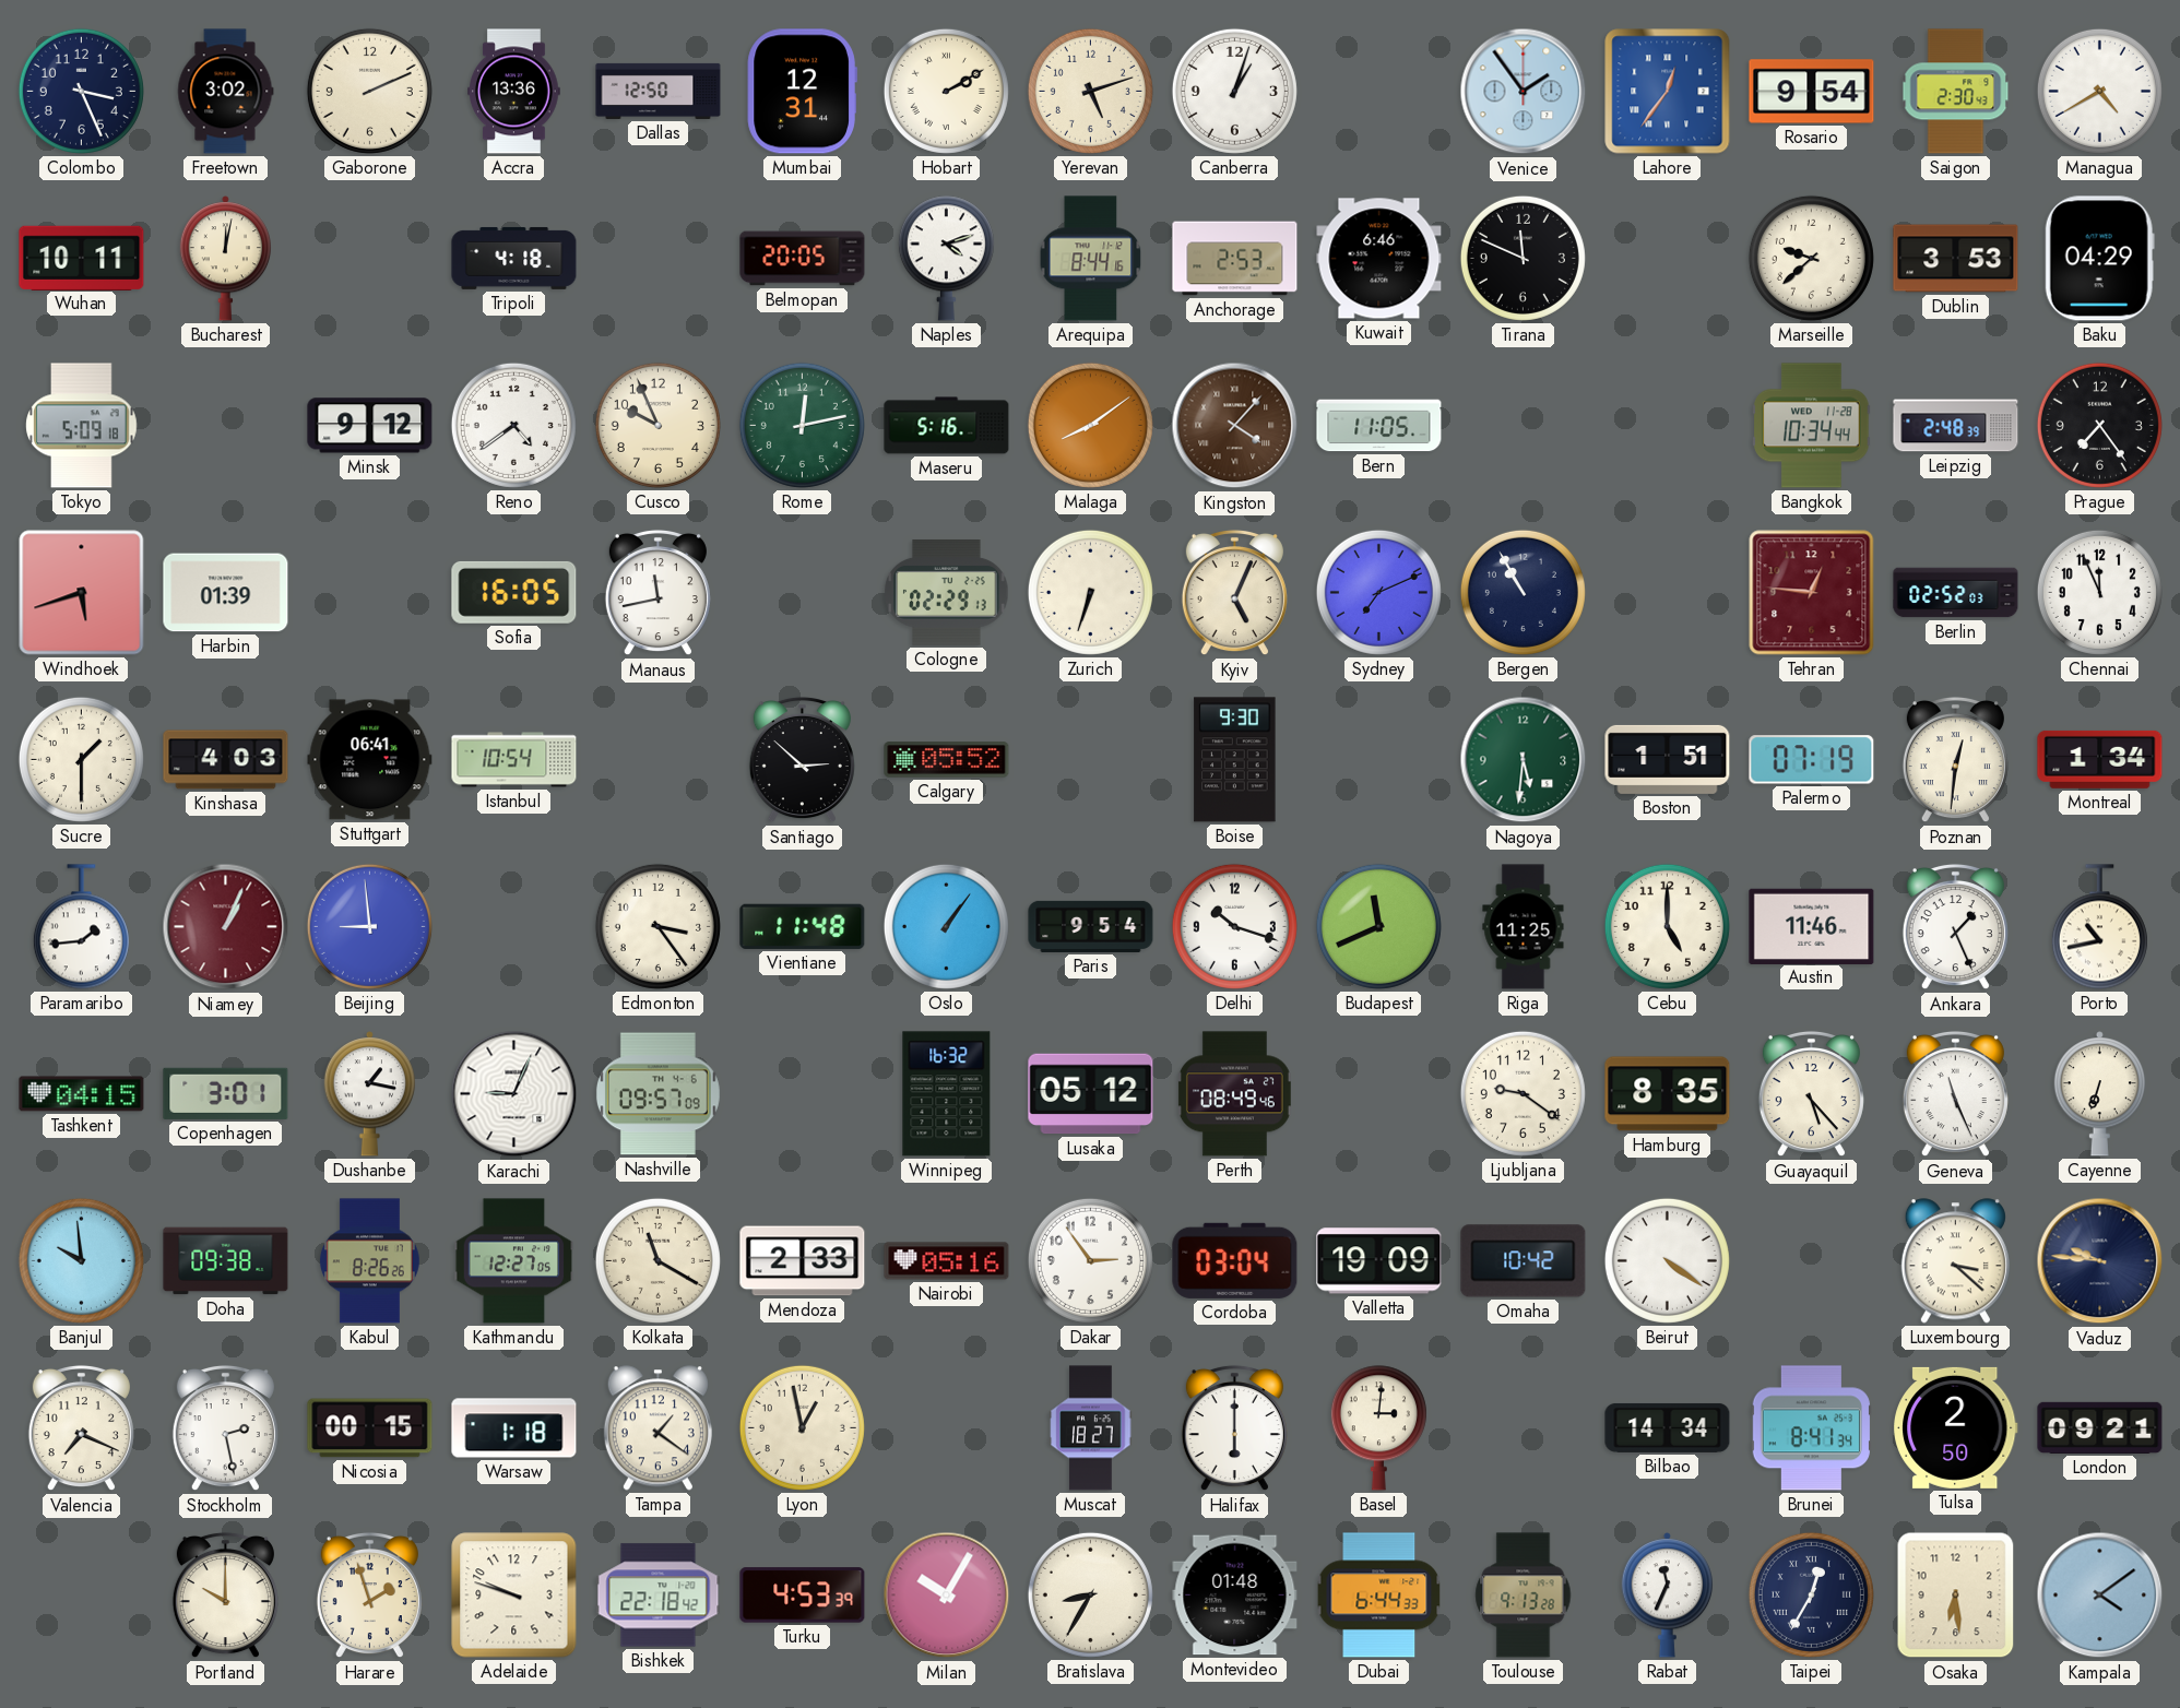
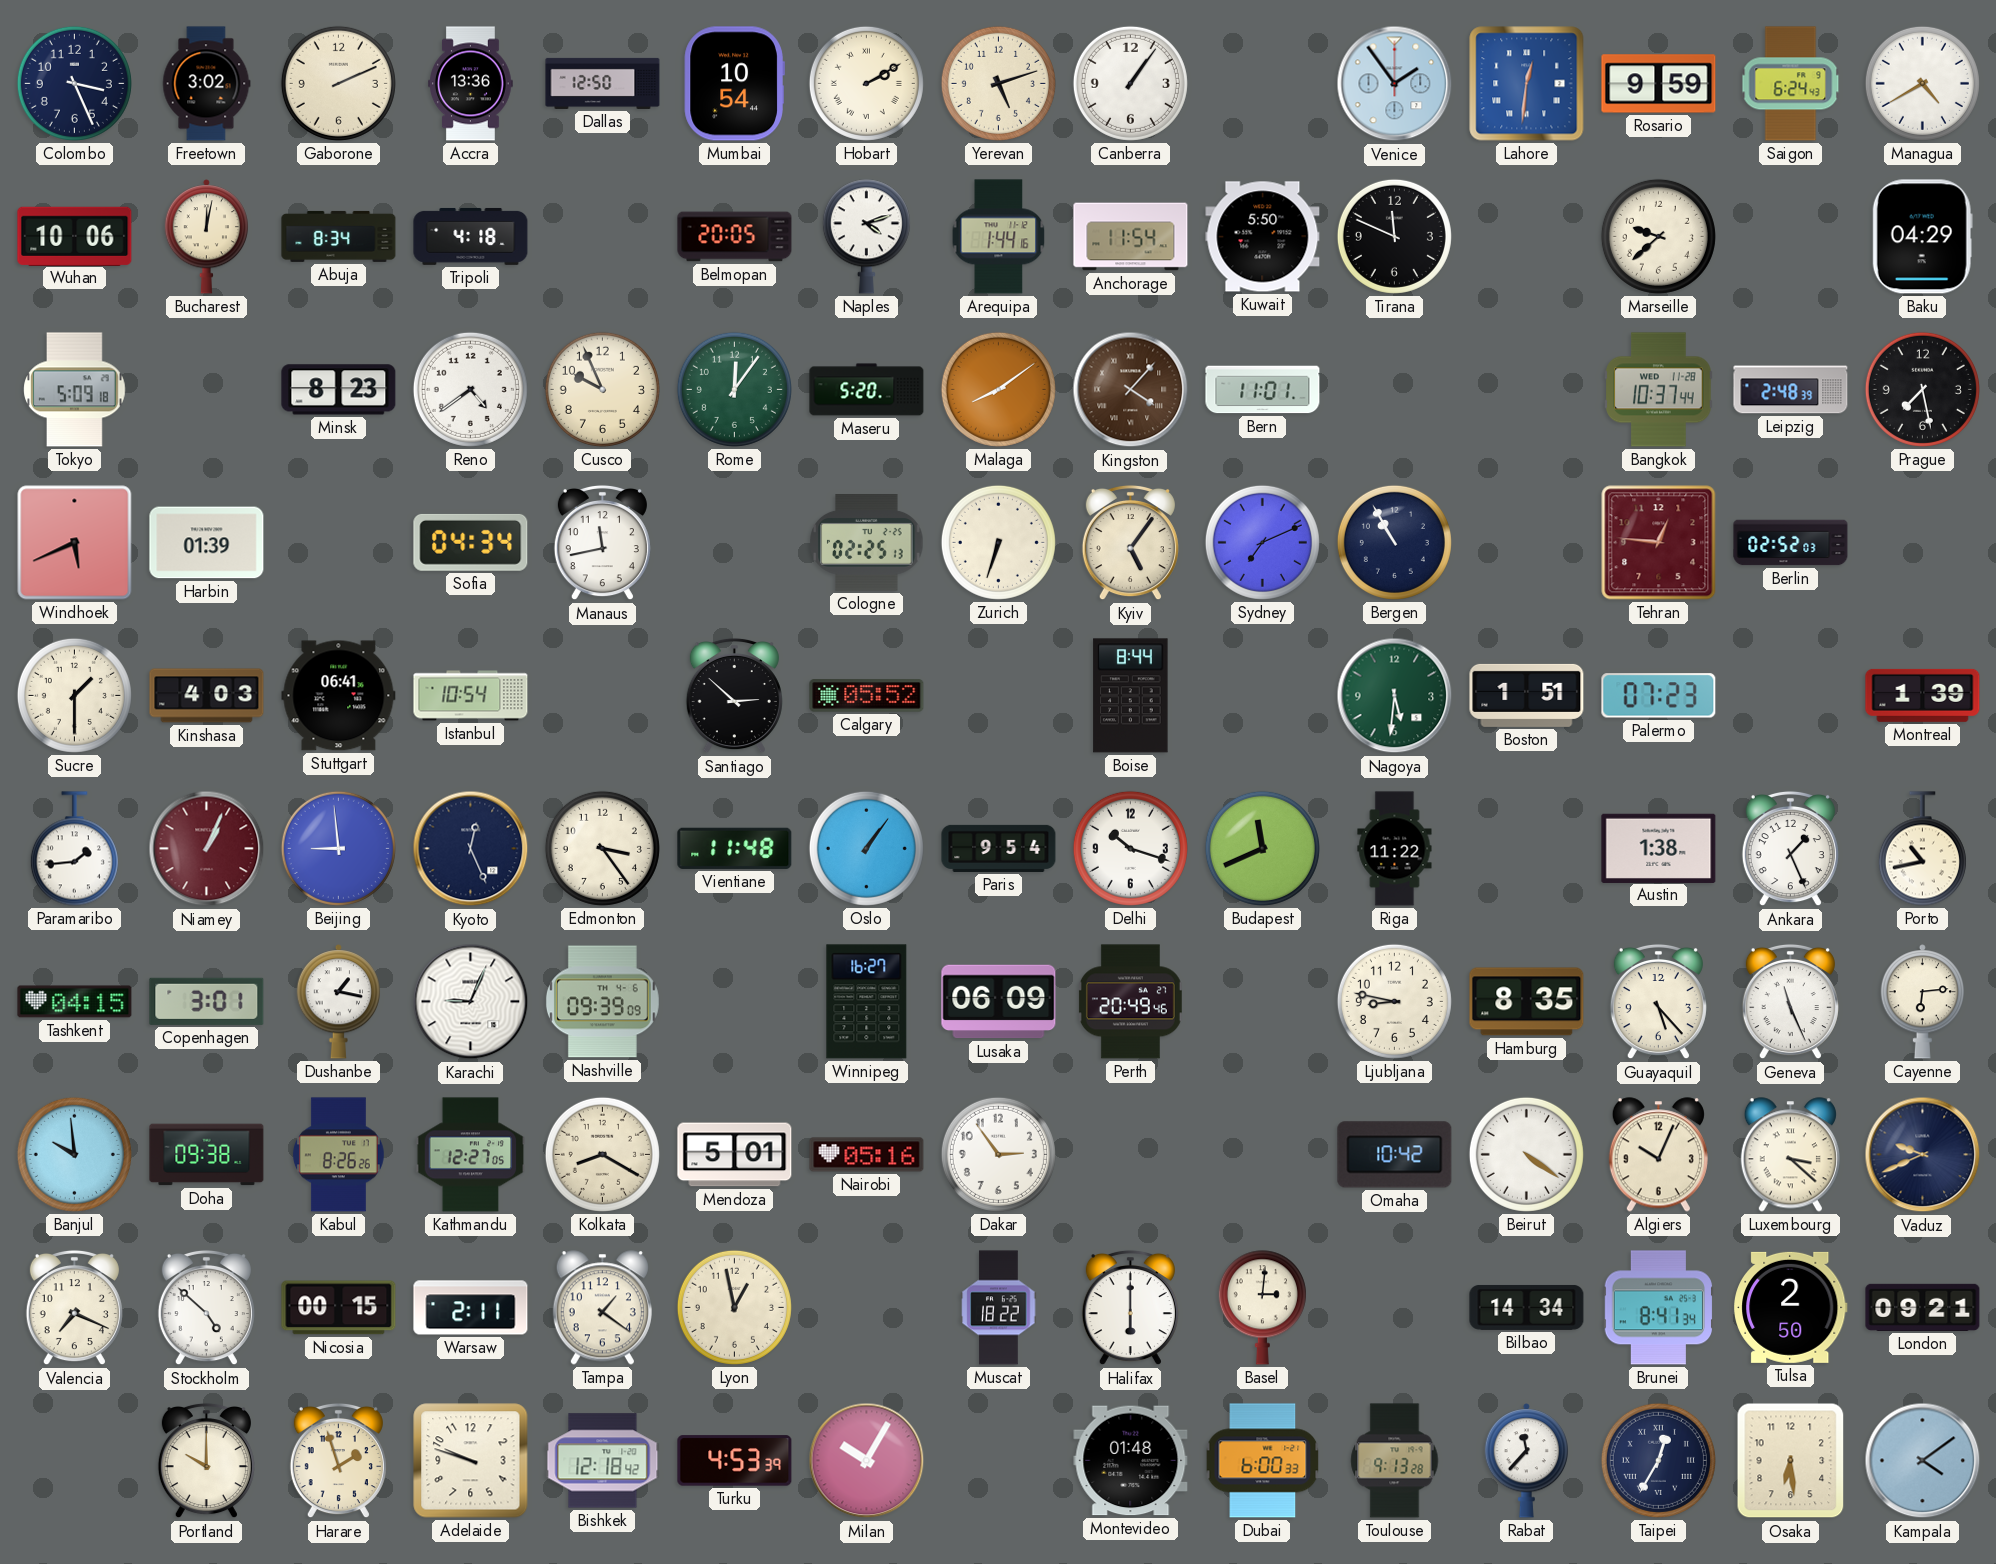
Mumbai: 12:31 -> 10:54 (734, 84)
Canberra: 1:03 -> 1:06 (1130, 83)
Lahore: 12:36 -> 12:31 (1527, 84)
Rosario: 9:54 -> 9:59 (1659, 84)
Saigon: 2:30 -> 6:24 (1791, 84)
Wuhan: 10:11 -> 10:06 (75, 236)
Abuja: none -> 8:34 (339, 236)
Arequipa: 8:44 -> 1:44 (999, 237)
Anchorage: 2:53 -> 11:54 (1131, 237)
Kuwait: 6:46 -> 5:50 (1263, 237)
Dublin: 3:53 -> none (1956, 259)
Minsk: 9:12 -> 8:23 (339, 390)
Rome: 12:13 -> 12:06 (734, 389)
Maseru: 5:16 -> 5:20 (867, 390)
Bern: 11:05 -> 11:01 (1263, 390)
Bangkok: 10:34 -> 10:37 (1659, 390)
Prague: 7:24 -> 7:28 (1922, 389)
Windhoek: 5:42 -> 5:41 (75, 543)
Sofia: 16:05 -> 04:34 (471, 542)
Cologne: 02:29 -> 02:25 (867, 543)
Kyiv: 5:04 -> 5:06 (1130, 543)
Chennai: 11:56 -> none (2099, 592)
Boise: 9:30 -> 8:44 (1131, 696)
Palermo: 07:19 -> 07:23 (1659, 696)
Poznan: 12:31 -> none (1955, 760)
Montreal: 1:34 -> 1:39 (1923, 695)
Kyoto: none -> 12:26 (471, 849)
Riga: 11:25 -> 11:22 (1395, 849)
Cebu: 5:00 -> none (1667, 926)
Austin: 11:46 -> 1:38 (1659, 848)
Nashville: 09:57 -> 09:39 (602, 1002)
Winnipeg: 16:32 -> 16:27 (867, 1002)
Lusaka: 05:12 -> 06:09 (999, 1002)
Perth: 08:49 -> 20:49 (1130, 1002)
Ljubljana: 9:21 -> 8:47 (1394, 1001)
Cayenne: 6:33 -> 6:14 (1922, 1002)
Kolkata: 11:20 -> 8:20 (602, 1154)
Mendoza: 2:33 -> 5:01 (735, 1155)
Cordoba: 03:04 -> none (1235, 1260)
Valletta: 19:09 -> none (1379, 1261)
Algiers: none -> 10:04 (1658, 1155)
Vaduz: 9:46 -> 9:41 (1923, 1155)
Stockholm: 2:28 -> 4:52 (206, 1308)
Warsaw: 1:18 -> 2:11 (471, 1308)
Muscat: 18:27 -> 18:22 (999, 1308)
Bishkek: 22:18 -> 12:18 (603, 1461)
Bratislava: 8:35 -> none (1090, 1594)
Dubai: 6:44 -> 6:00 (1263, 1461)
Rabat: 11:34 -> 11:37 (1526, 1461)
